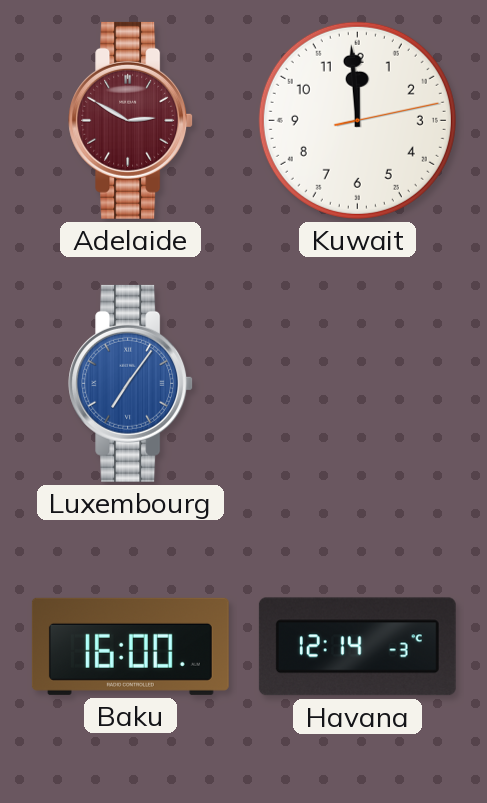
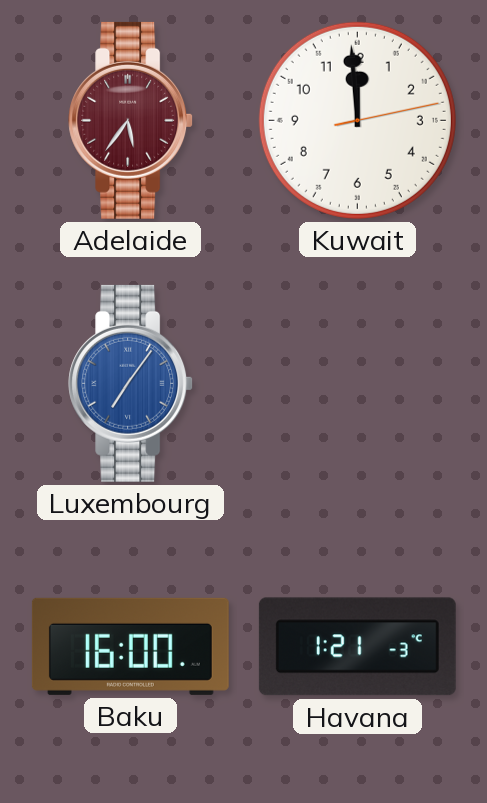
Adelaide: 2:50 -> 5:36 (131, 120)
Havana: 12:14 -> 1:21 (357, 647)
